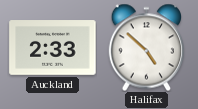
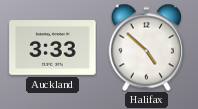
Auckland: 2:33 -> 3:33 (53, 48)
